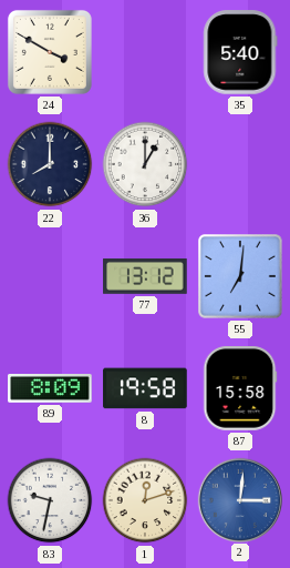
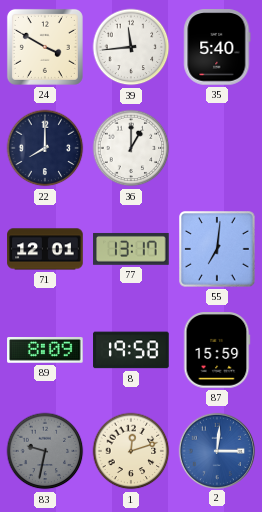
39: none -> 11:44 (131, 47)
71: none -> 12:01 (45, 249)
77: 13:12 -> 13:17 (131, 249)
87: 15:58 -> 15:59 (217, 350)
83 dial: white -> grey (45, 451)
